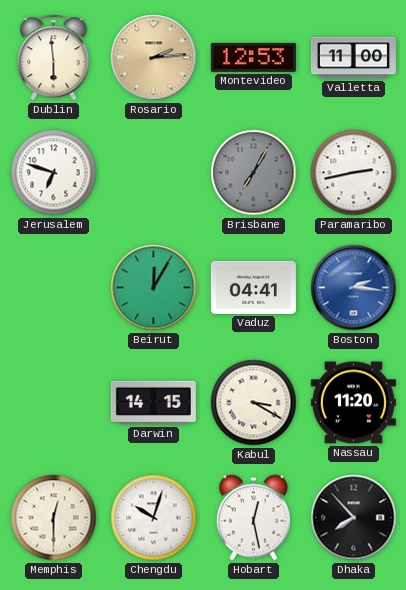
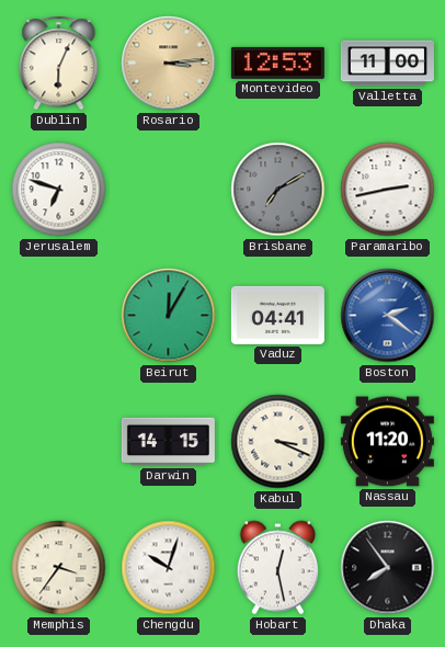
Dublin: 5:59 -> 6:04 (59, 64)
Rosario: 2:14 -> 3:14 (169, 64)
Brisbane: 7:05 -> 7:10 (278, 190)
Boston: 2:16 -> 2:21 (388, 316)
Kabul: 3:20 -> 3:19 (278, 442)
Memphis: 12:30 -> 3:36 (59, 568)
Dhaka: 7:53 -> 7:54 (388, 568)
